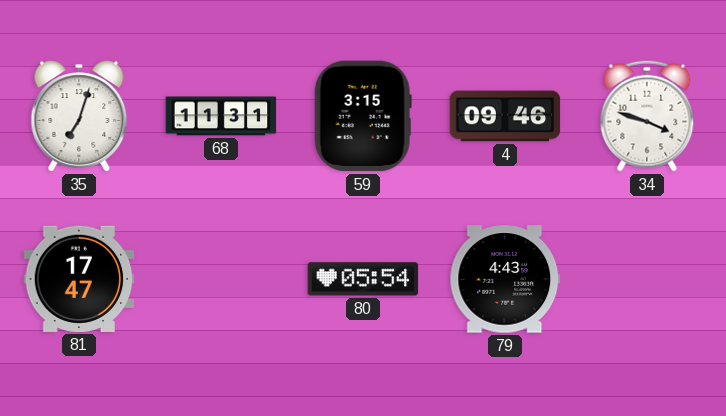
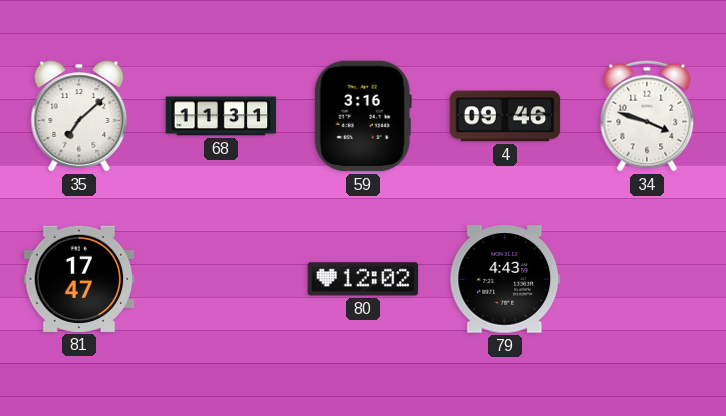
35: 7:03 -> 7:08 (79, 116)
59: 3:15 -> 3:16 (363, 116)
80: 05:54 -> 12:02 (363, 279)
